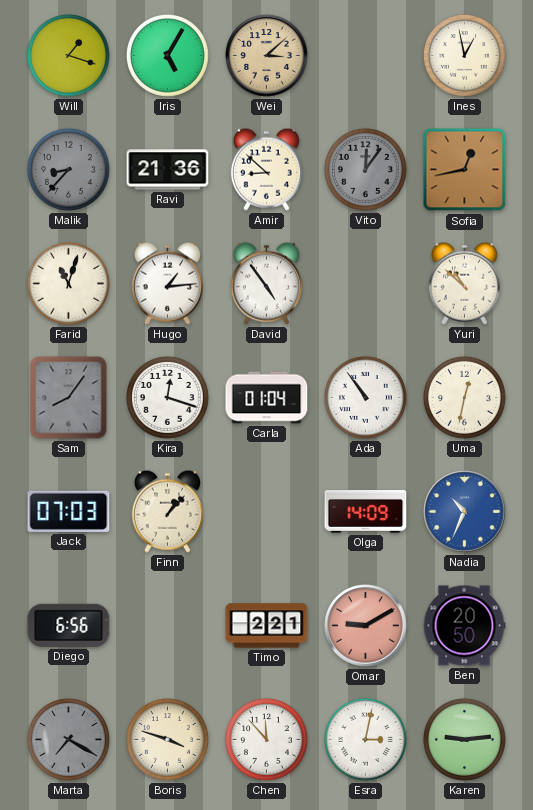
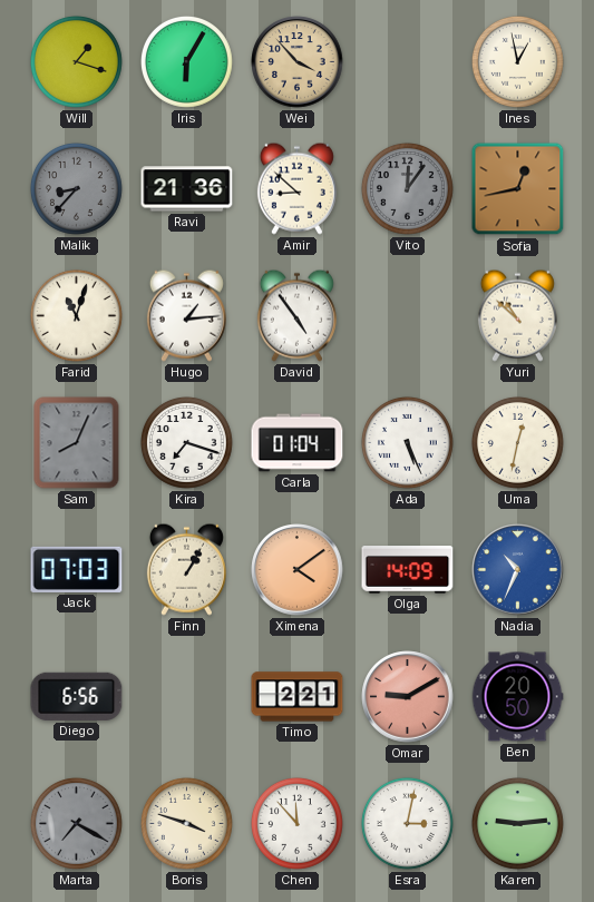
Iris: 5:05 -> 6:05 (186, 61)
Wei: 3:08 -> 3:53 (298, 62)
Sam: 8:06 -> 8:04 (77, 443)
Kira: 12:18 -> 7:18 (186, 442)
Ada: 10:54 -> 5:26 (407, 442)
Finn: 1:07 -> 1:05 (186, 569)
Ximena: none -> 4:09 (298, 570)
